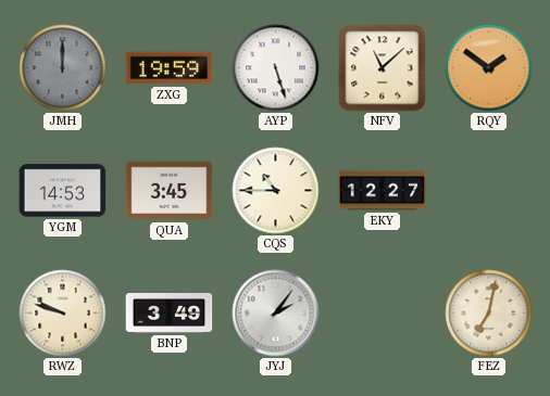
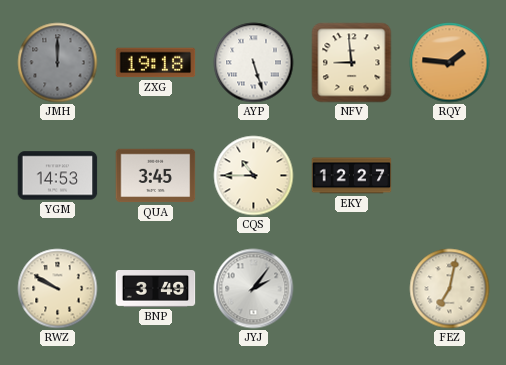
ZXG: 19:59 -> 19:18 (156, 63)
NFV: 11:08 -> 8:59 (352, 63)
RQY: 1:51 -> 1:46 (450, 63)
RWZ: 9:48 -> 9:50 (58, 289)
